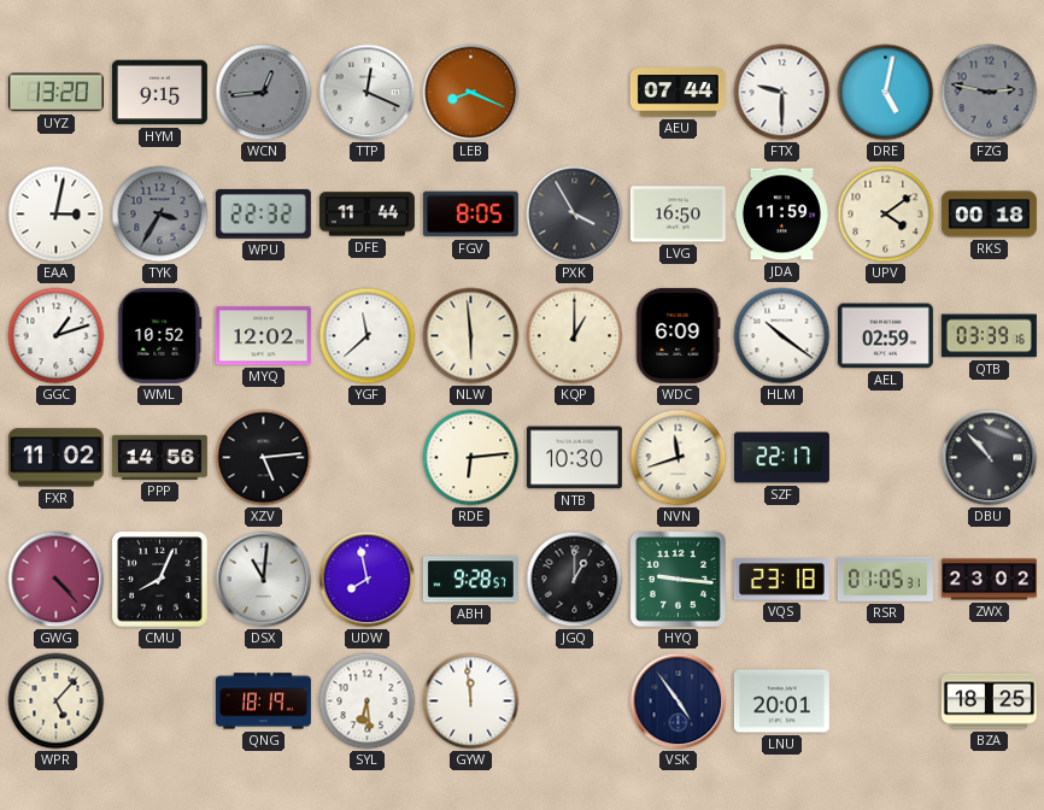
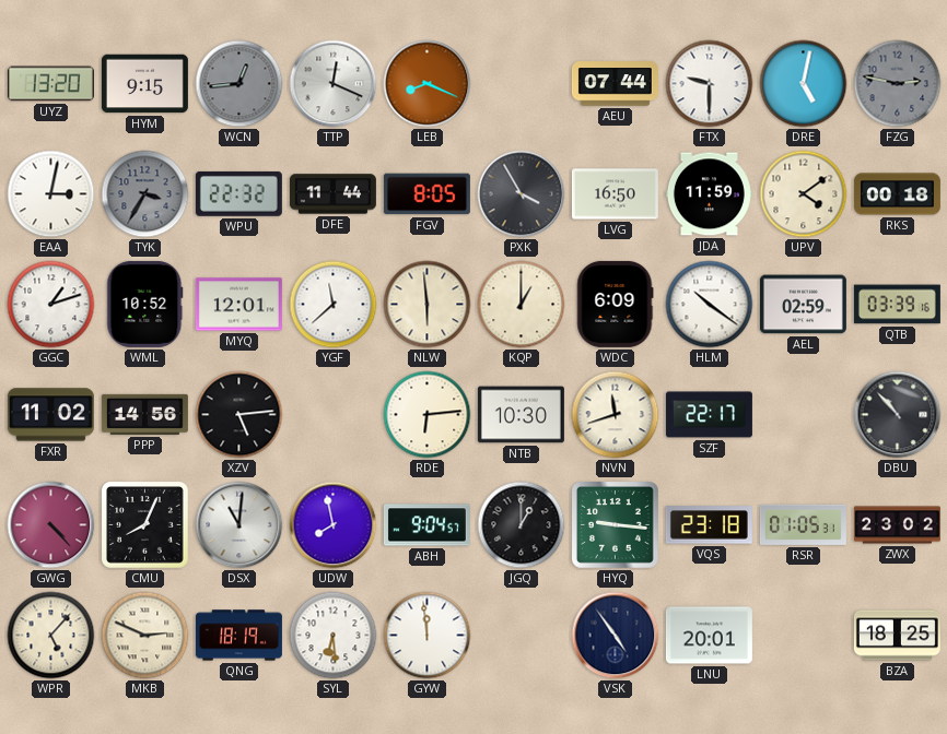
MYQ: 12:02 -> 12:01 (238, 305)
ABH: 9:28 -> 9:04 (426, 525)
MKB: none -> 2:49 (145, 636)
